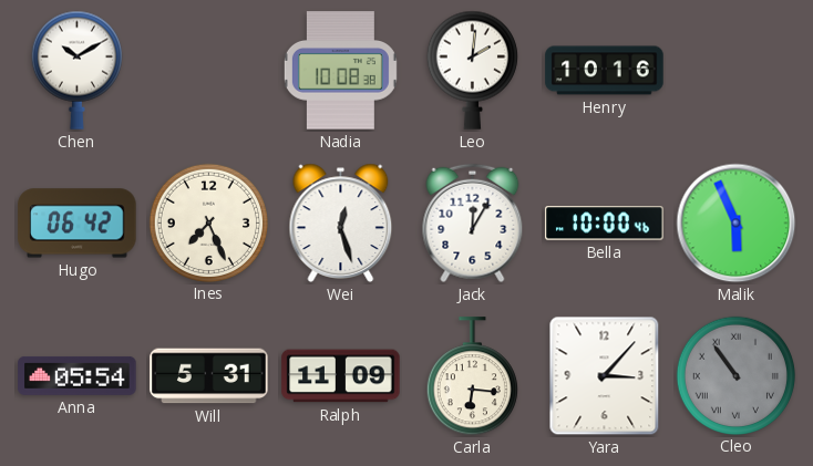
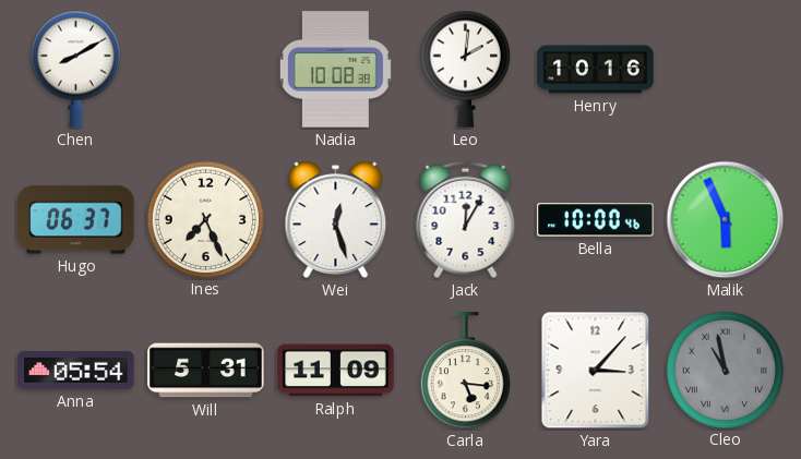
Chen: 10:10 -> 8:10 (75, 69)
Hugo: 06:42 -> 06:37 (76, 220)
Carla: 6:16 -> 5:16 (465, 371)
Cleo: 10:54 -> 10:58 (725, 370)
